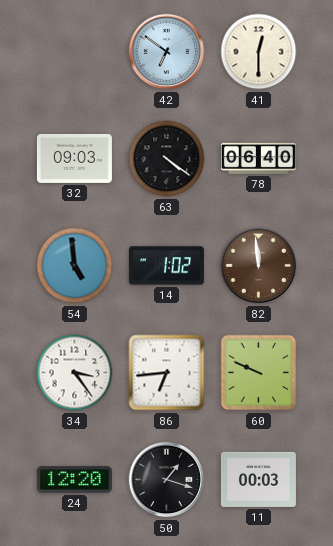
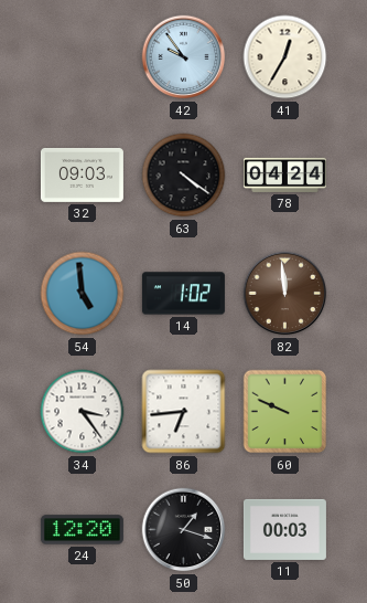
42: 6:51 -> 9:54 (184, 57)
41: 12:30 -> 12:35 (285, 57)
78: 06:40 -> 04:24 (284, 174)
